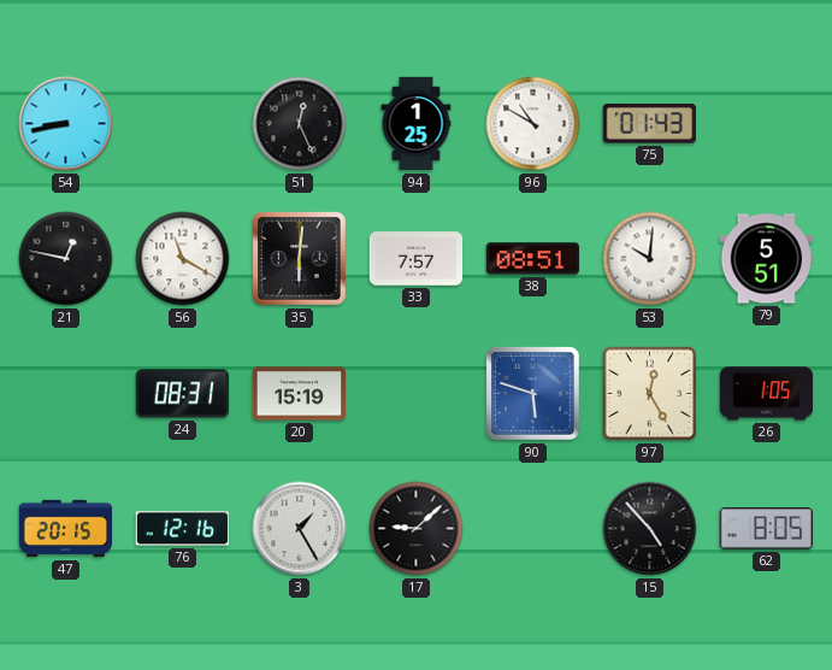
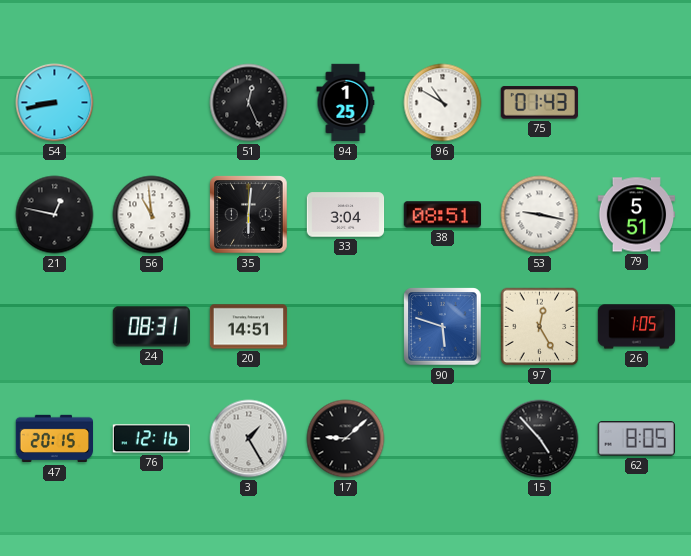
56: 11:20 -> 10:59 (152, 215)
33: 7:57 -> 3:04 (346, 215)
53: 10:01 -> 9:17 (540, 215)
20: 15:19 -> 14:51 (249, 327)
